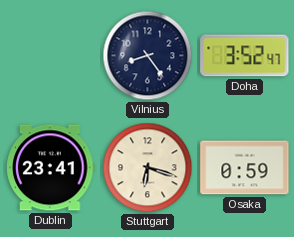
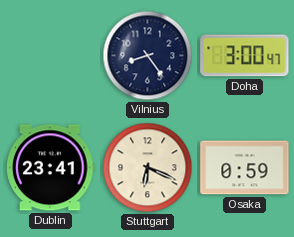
Doha: 3:52 -> 3:00 (245, 56)
Stuttgart: 6:18 -> 6:19 (148, 168)
